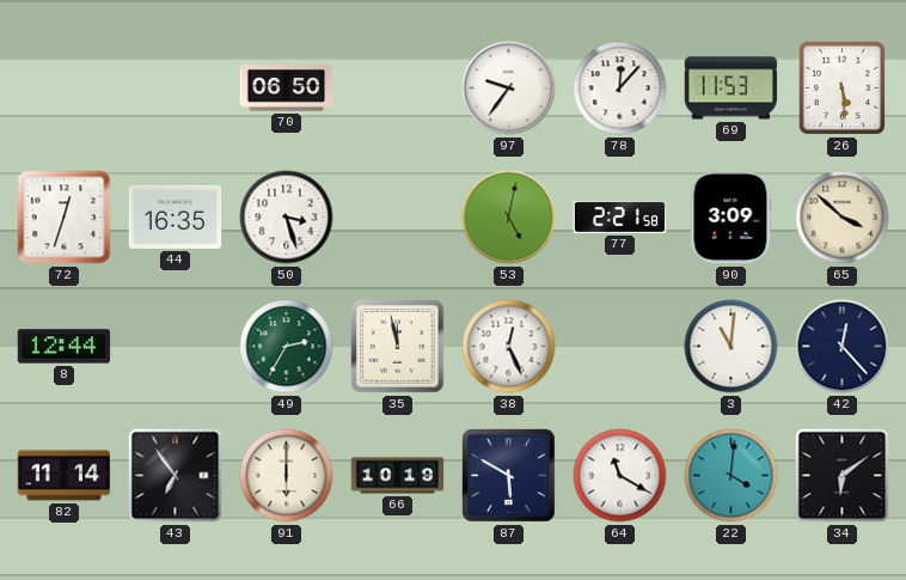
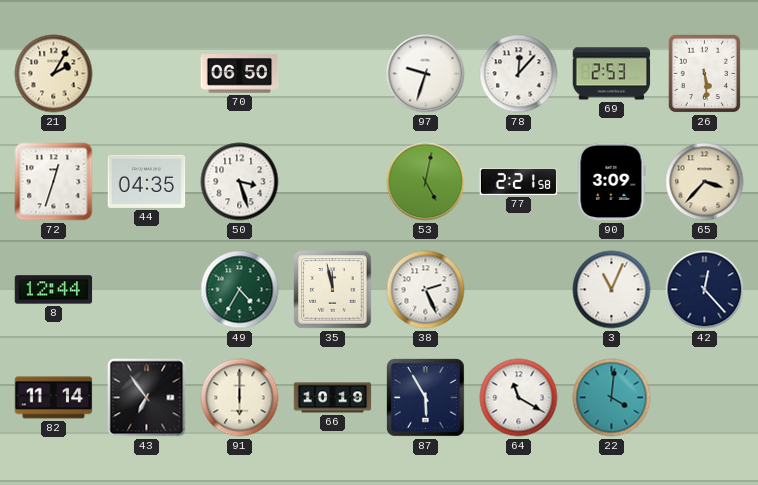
21: none -> 2:05 (54, 74)
97: 9:36 -> 9:33 (426, 74)
69: 11:53 -> 2:53 (612, 74)
44: 16:35 -> 04:35 (147, 181)
65: 3:52 -> 3:37 (705, 182)
49: 2:35 -> 4:35 (240, 290)
38: 12:26 -> 2:26 (426, 290)
3: 11:01 -> 11:04 (612, 290)
87: 5:50 -> 5:55 (426, 398)
34: 6:09 -> none (843, 476)
